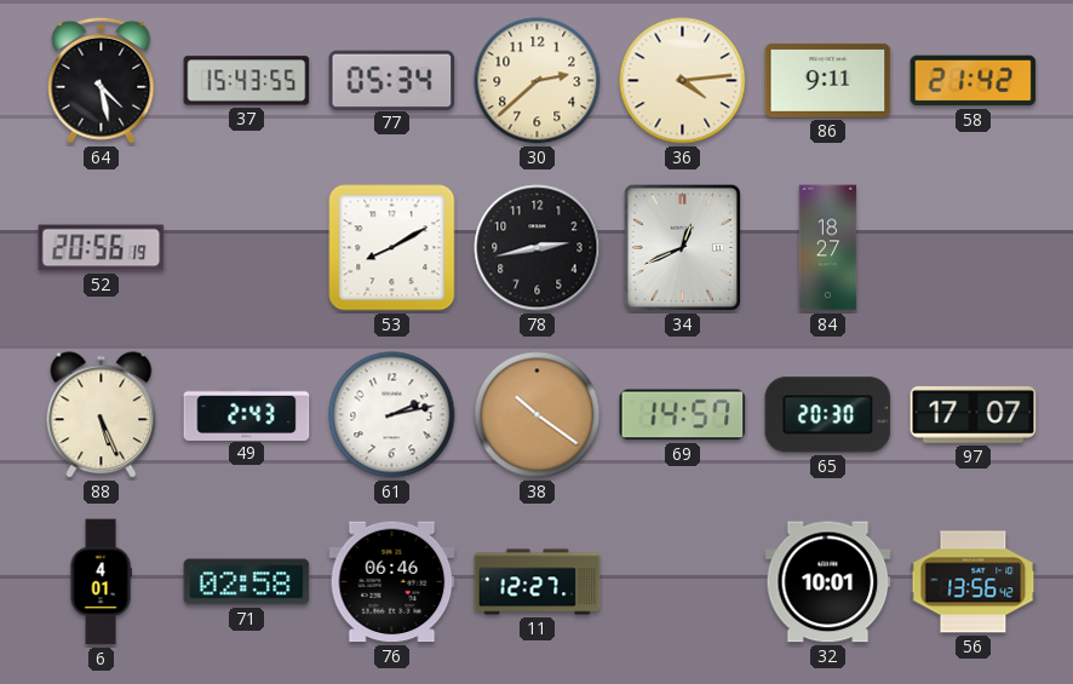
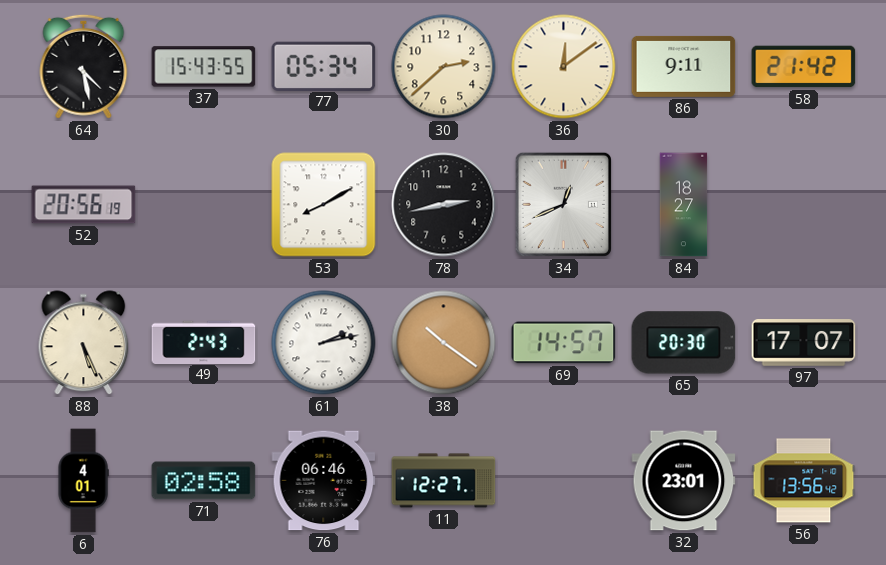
36: 4:14 -> 12:09 (564, 67)
32: 10:01 -> 23:01 (684, 481)
